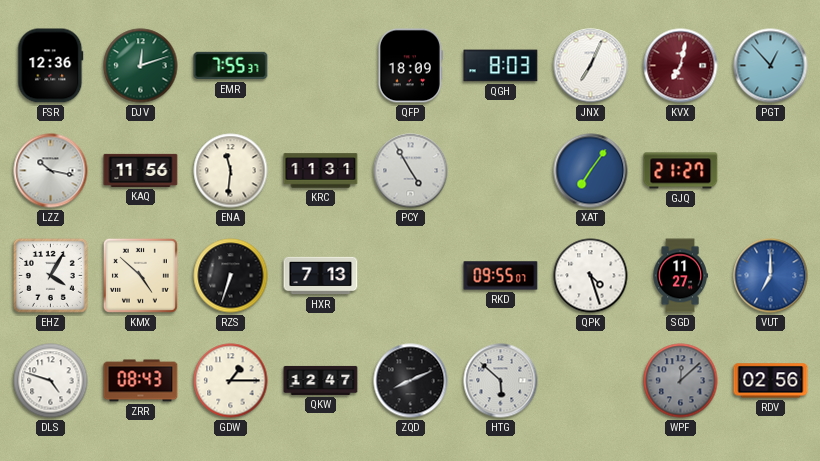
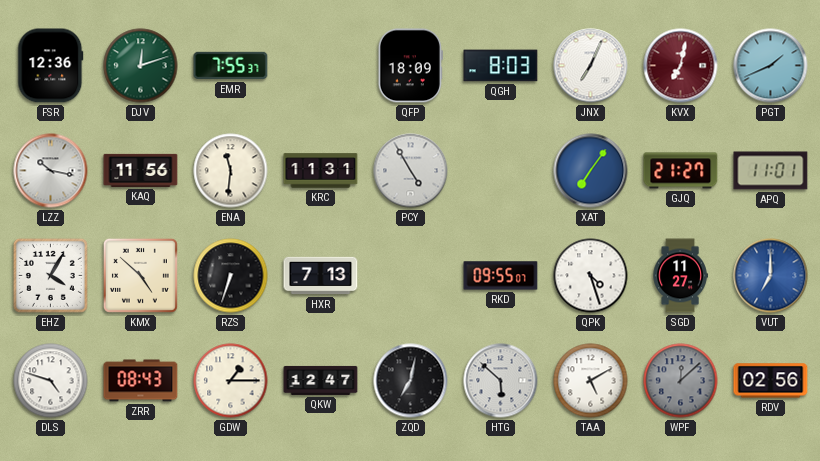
PGT: 12:53 -> 1:41 (771, 66)
APQ: none -> 11:01 (771, 171)
ZQD: 8:11 -> 7:02 (411, 381)
TAA: none -> 5:10 (591, 381)
